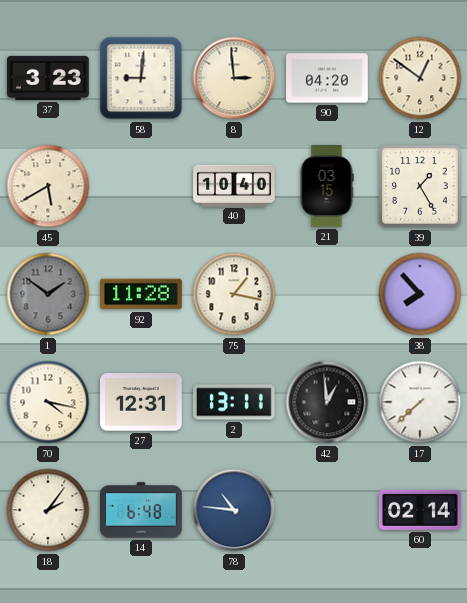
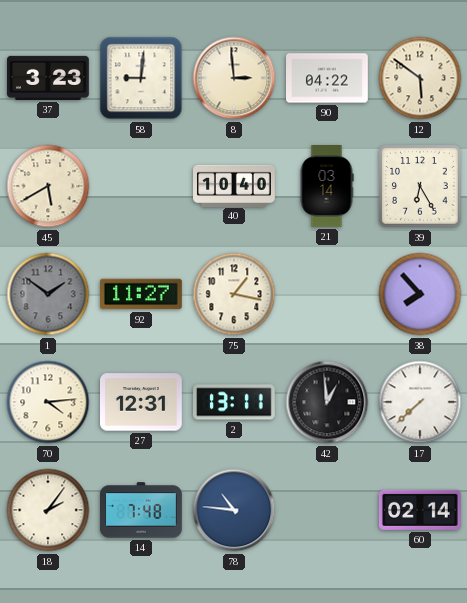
90: 04:20 -> 04:22 (328, 78)
12: 12:51 -> 5:51 (420, 78)
21: 03:15 -> 03:14 (327, 187)
39: 1:25 -> 6:25 (420, 186)
92: 11:28 -> 11:27 (142, 294)
70: 4:17 -> 4:14 (48, 402)
14: 6:48 -> 7:48 (142, 510)
